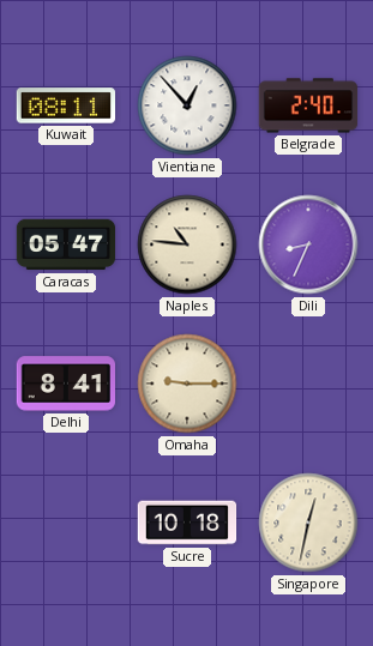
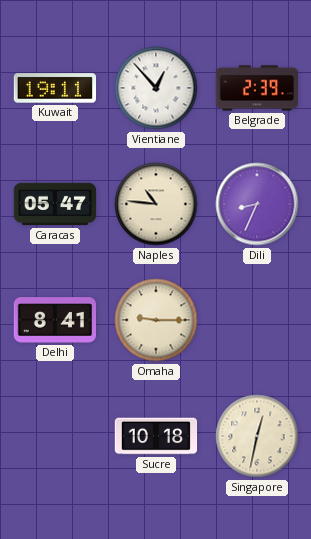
Kuwait: 08:11 -> 19:11 (55, 88)
Belgrade: 2:40 -> 2:39 (257, 88)
